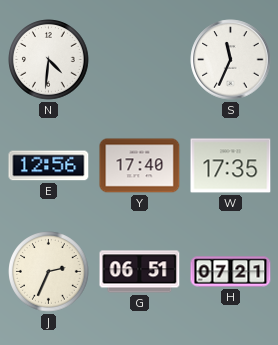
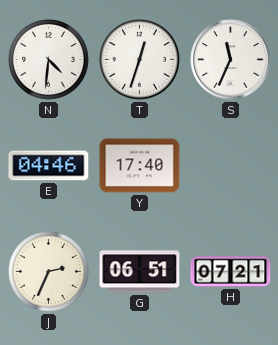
T: none -> 12:33 (140, 60)
E: 12:56 -> 04:46 (49, 166)
W: 17:35 -> none (231, 166)
